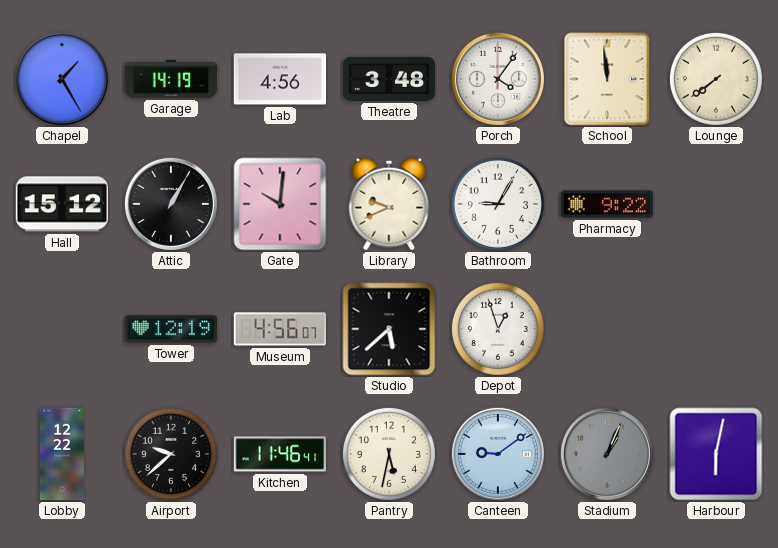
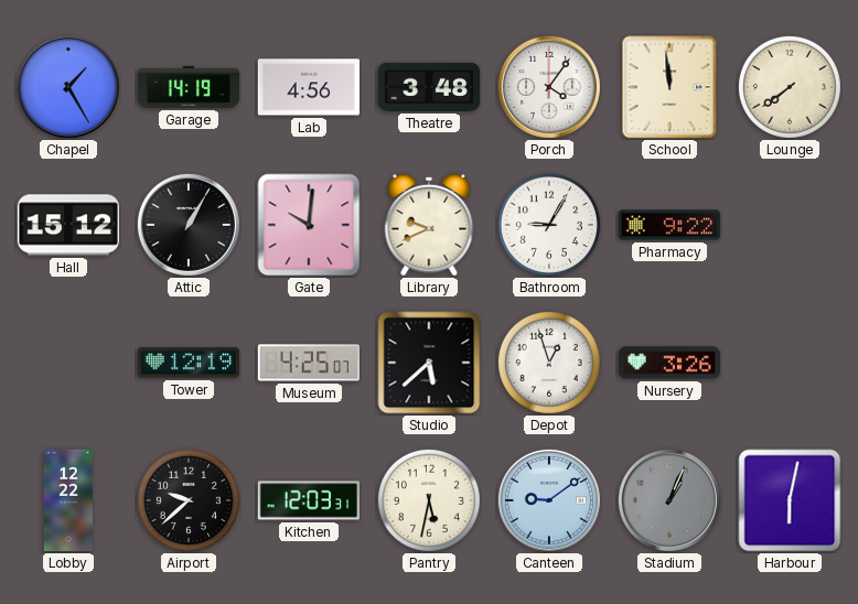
Museum: 4:56 -> 4:25 (309, 363)
Nursery: none -> 3:26 (668, 363)
Kitchen: 11:46 -> 12:03 (308, 500)
